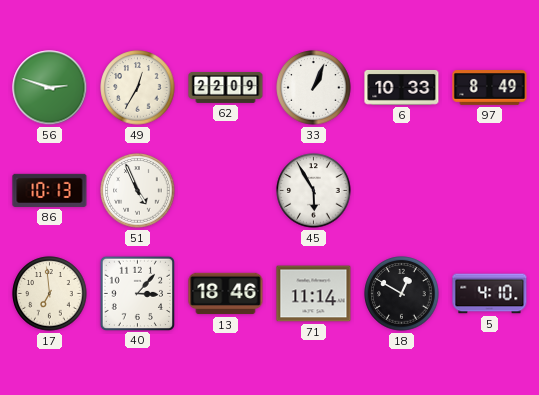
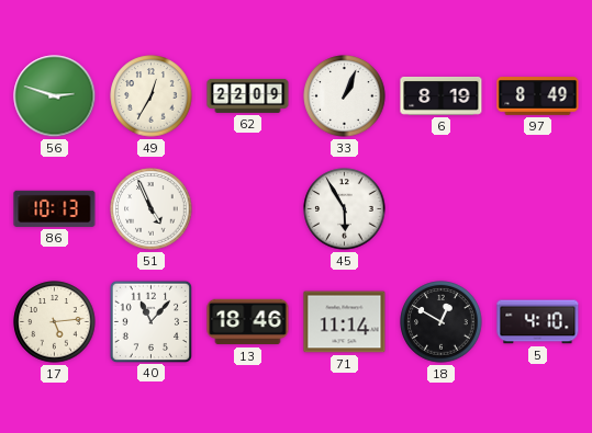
6: 10:33 -> 8:19 (442, 95)
17: 6:59 -> 5:14 (55, 322)
40: 3:07 -> 11:07 (150, 321)
